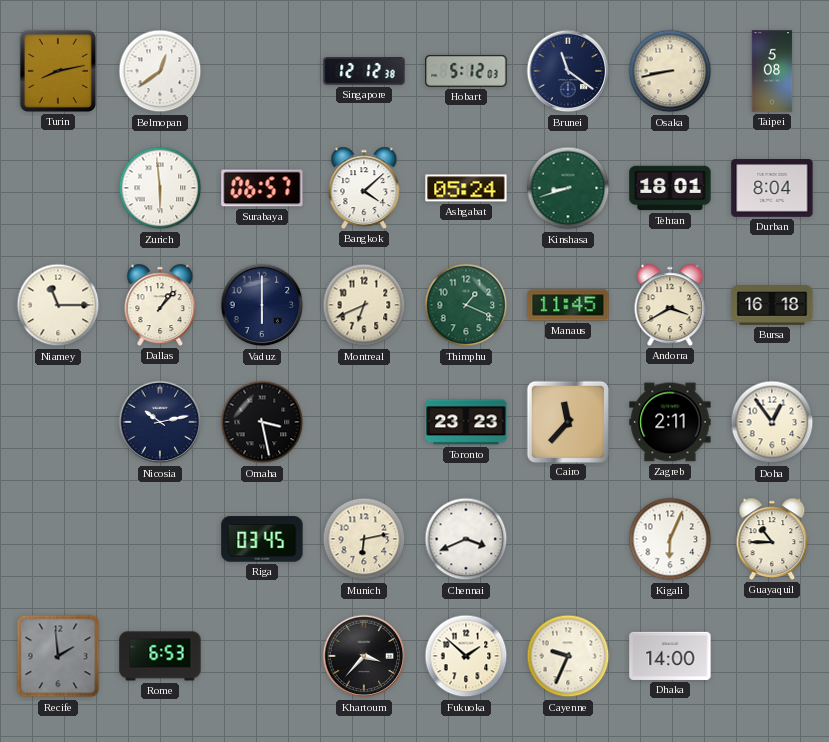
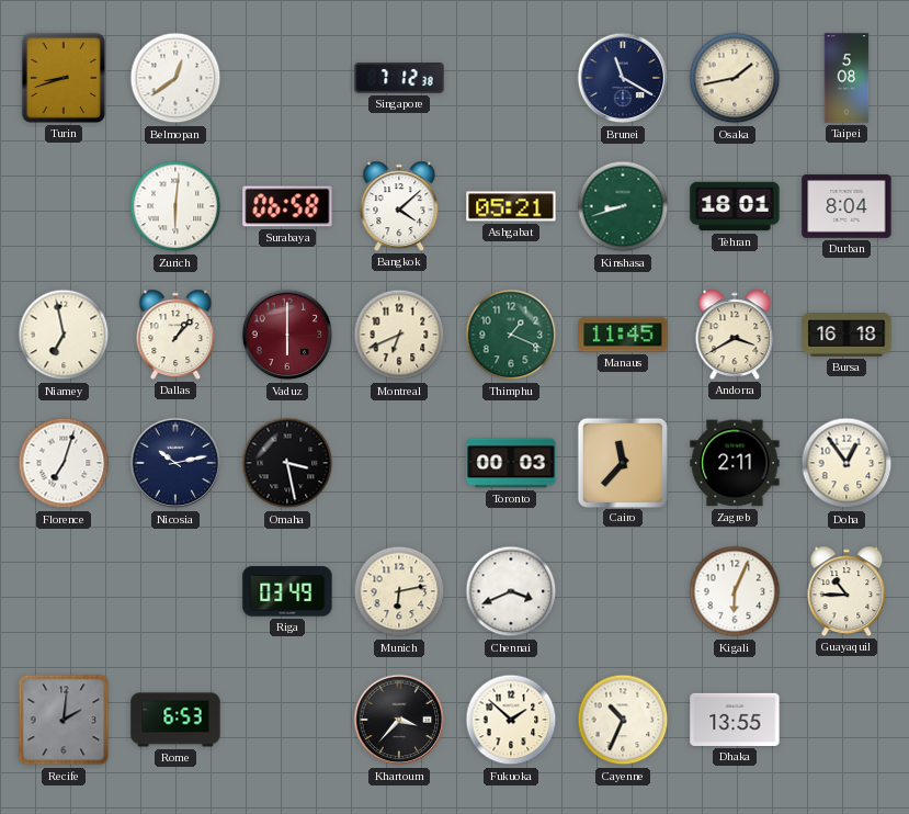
Turin: 8:13 -> 8:42 (64, 78)
Singapore: 12:12 -> 7:12 (399, 78)
Hobart: 5:12 -> none (466, 71)
Brunei: 11:21 -> 11:20 (623, 78)
Osaka: 8:43 -> 1:43 (735, 78)
Zurich: 5:59 -> 6:01 (175, 206)
Surabaya: 06:57 -> 06:58 (287, 206)
Ashgabat: 05:24 -> 05:21 (511, 206)
Niamey: 11:15 -> 6:58 (64, 335)
Vaduz dial: navy -> burgundy (287, 335)
Florence: none -> 7:03 (64, 463)
Toronto: 23:23 -> 00:03 (511, 463)
Riga: 03:45 -> 03:49 (287, 591)
Recife: 1:59 -> 2:01 (64, 720)
Cayenne: 9:34 -> 10:34 (623, 720)
Dhaka: 14:00 -> 13:55 (735, 720)
